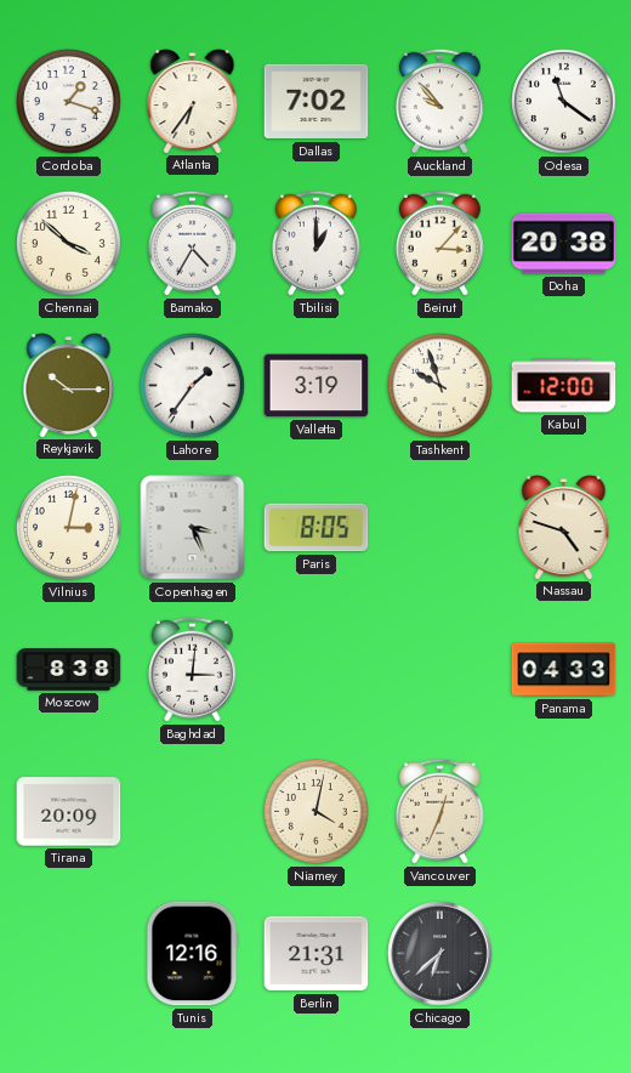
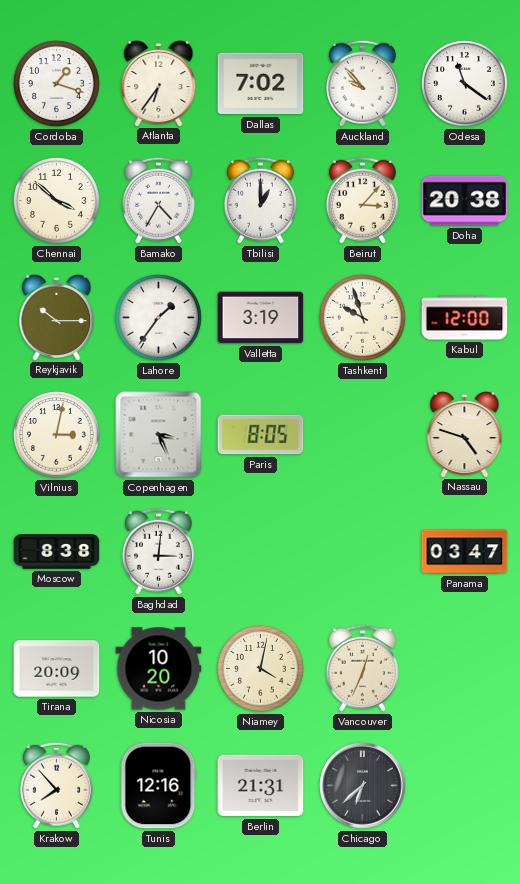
Panama: 04:33 -> 03:47 (465, 552)
Nicosia: none -> 10:20 (159, 669)
Krakow: none -> 7:53 (56, 785)
